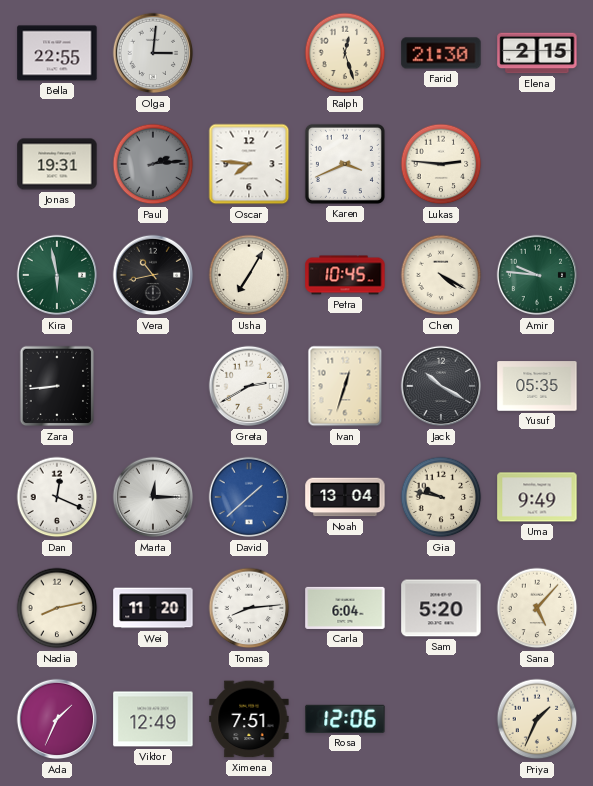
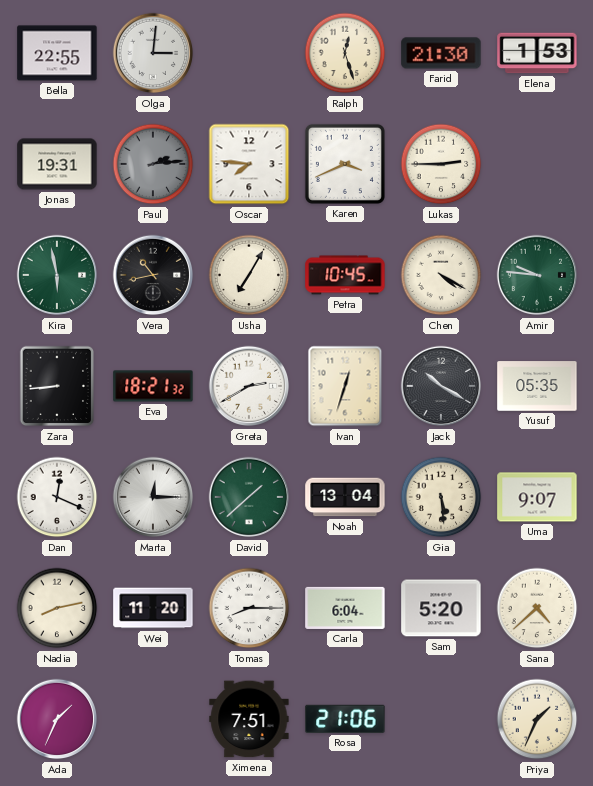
Elena: 2:15 -> 1:53 (537, 53)
Lukas: 2:46 -> 2:45 (441, 164)
Eva: none -> 18:21 (153, 386)
David dial: blue -> green (249, 497)
Gia: 9:47 -> 5:29 (441, 497)
Uma: 9:49 -> 9:07 (537, 497)
Tomas: 8:14 -> 8:15 (249, 608)
Sana: 5:07 -> 4:38 (537, 608)
Viktor: 12:49 -> none (153, 719)
Rosa: 12:06 -> 21:06 (345, 719)
